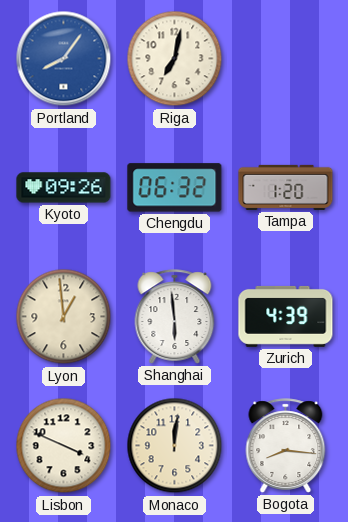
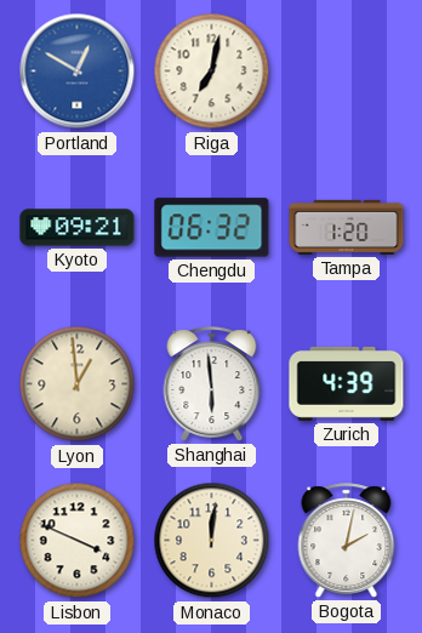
Portland: 8:06 -> 12:50 (78, 72)
Kyoto: 09:26 -> 09:21 (78, 228)
Bogota: 8:16 -> 2:02 (347, 541)
